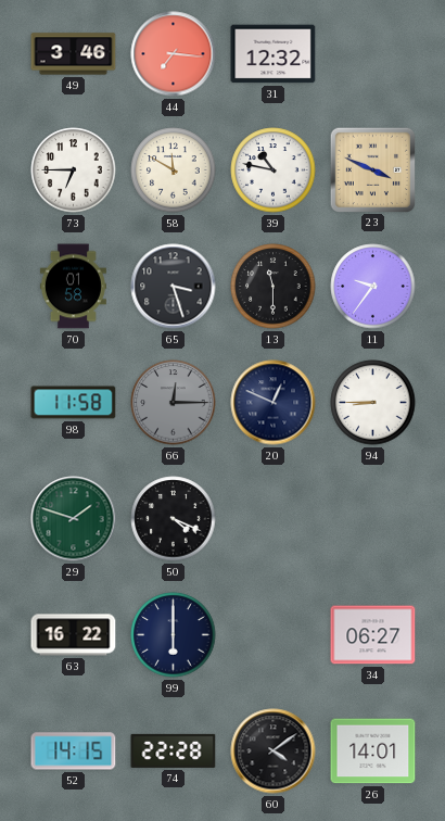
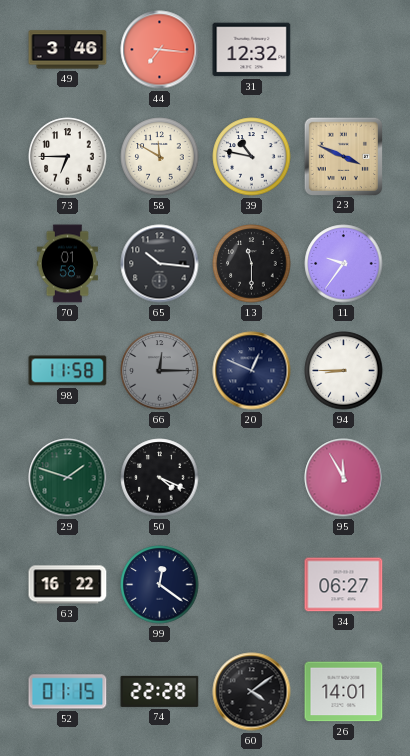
65: 3:27 -> 10:16 (160, 264)
95: none -> 11:55 (344, 478)
99: 6:00 -> 12:21 (160, 585)
52: 14:15 -> 01:15 (68, 692)
